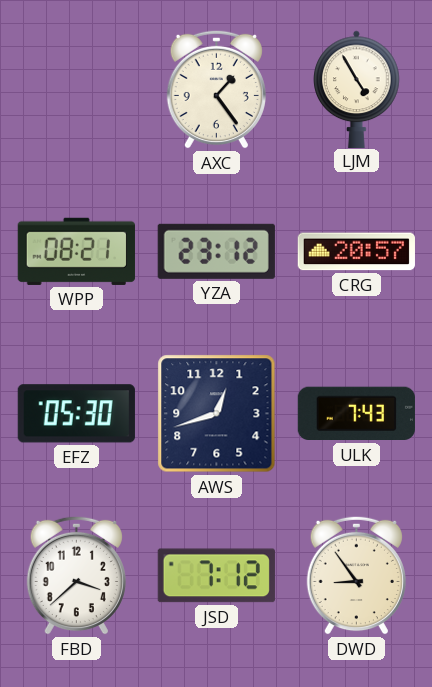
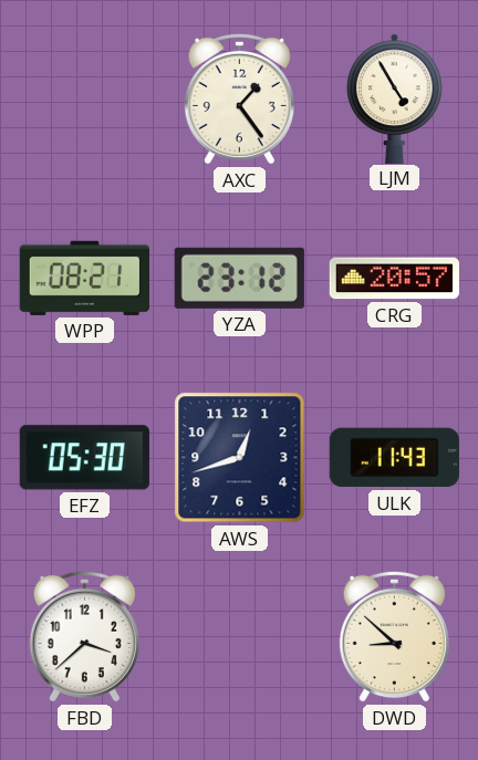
ULK: 7:43 -> 11:43 (394, 458)
JSD: 7:12 -> none (216, 576)
DWD: 8:54 -> 8:52 (394, 636)
